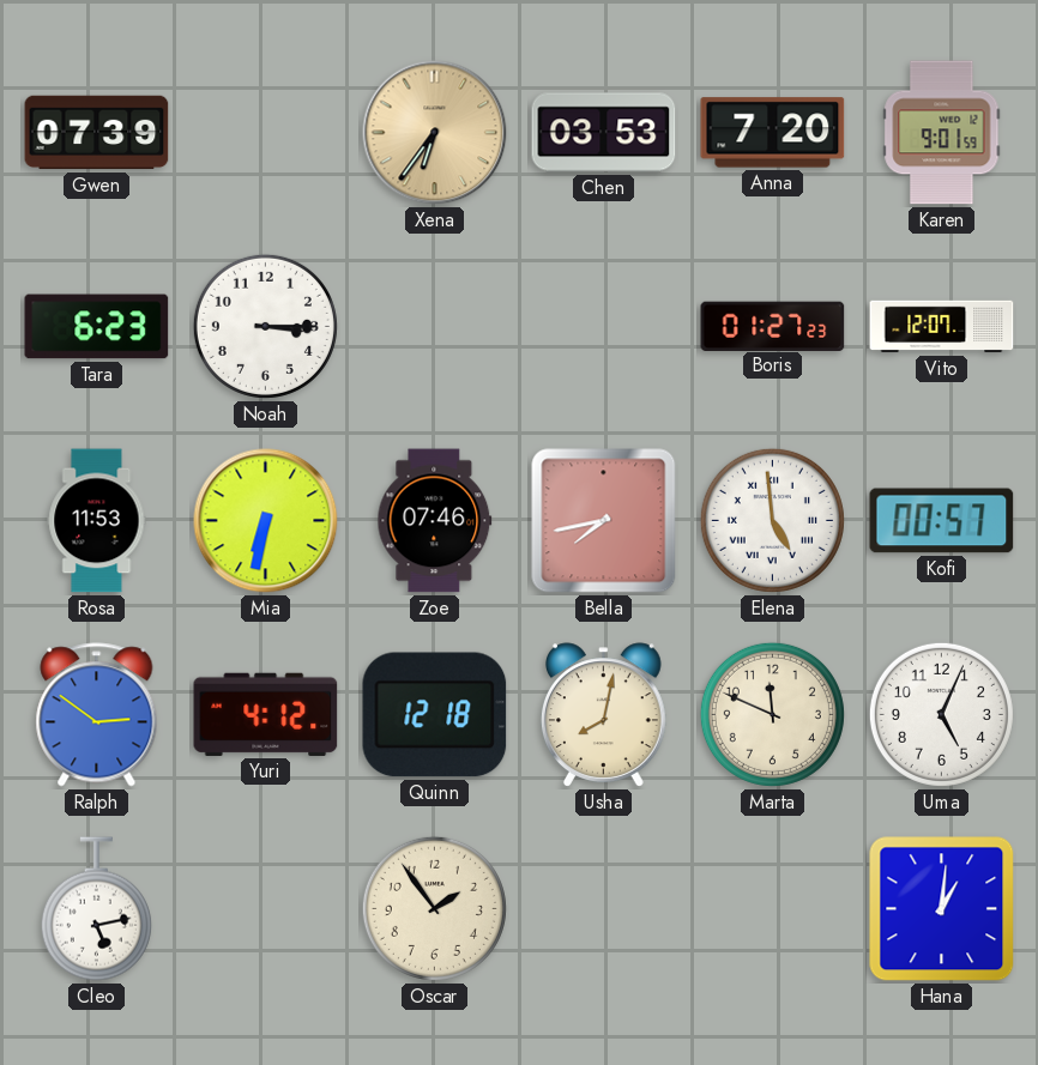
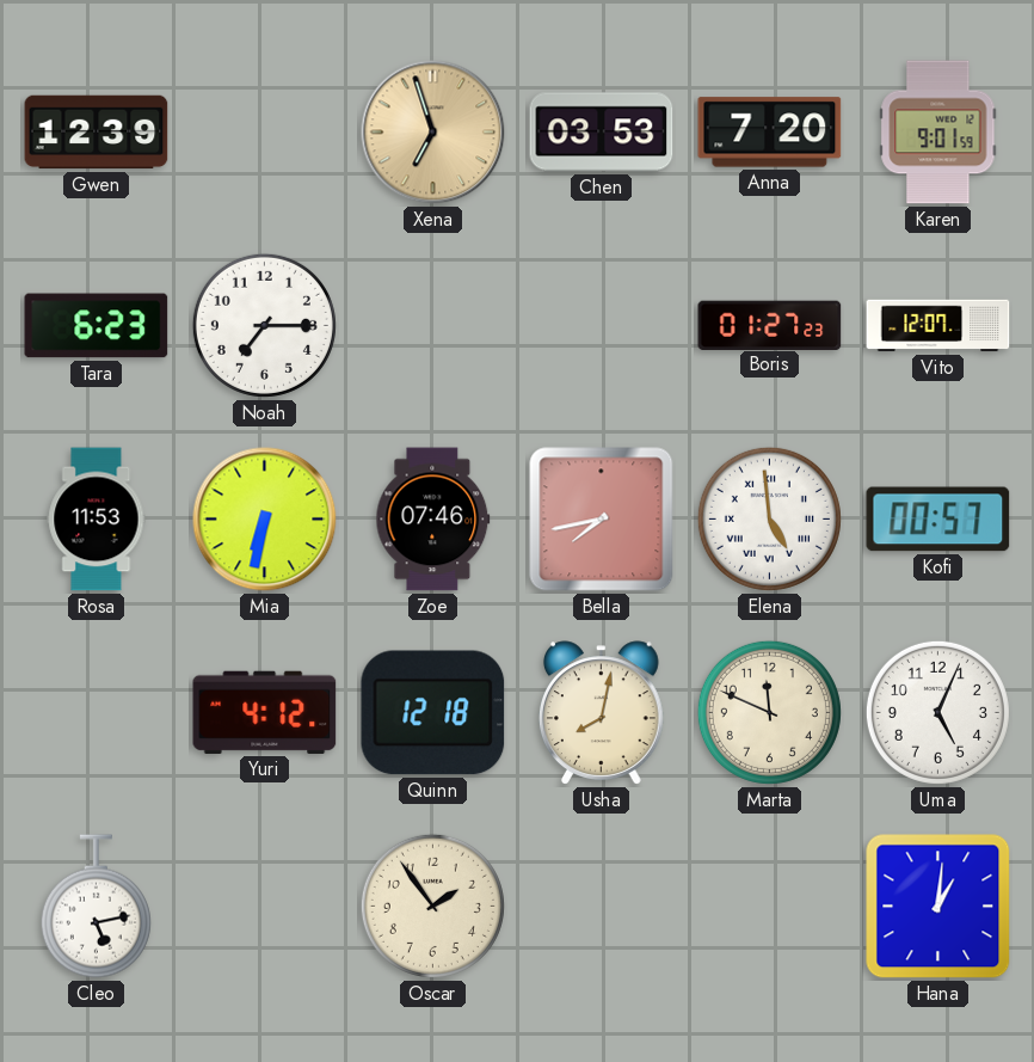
Gwen: 07:39 -> 12:39 (97, 133)
Xena: 6:36 -> 6:57 (433, 133)
Noah: 3:15 -> 7:15 (264, 325)
Ralph: 2:51 -> none (97, 715)
